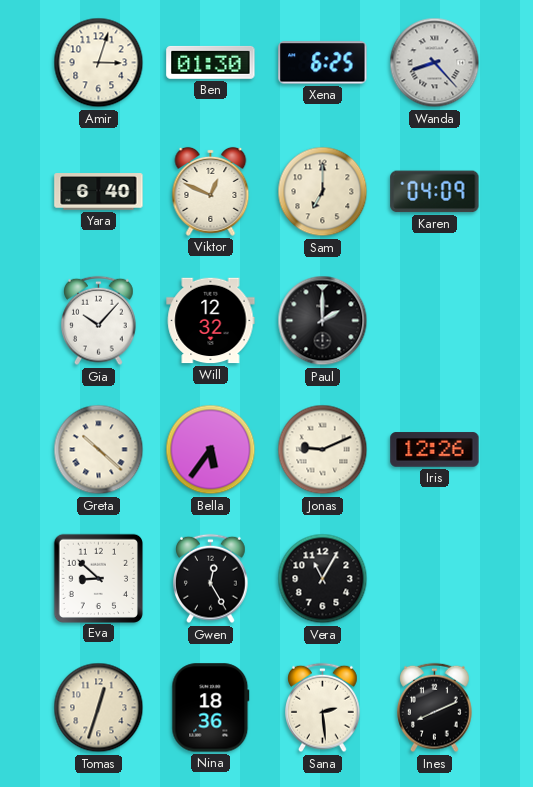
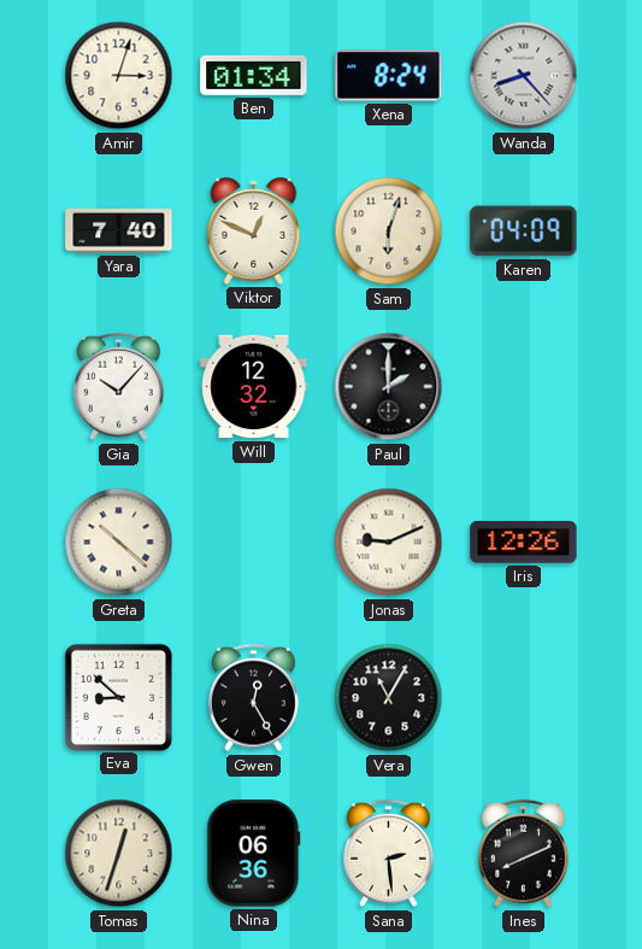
Ben: 01:30 -> 01:34 (254, 75)
Xena: 6:25 -> 8:24 (389, 76)
Yara: 6:40 -> 7:40 (119, 232)
Sam: 7:00 -> 6:03 (389, 232)
Bella: 5:36 -> none (211, 450)
Nina: 18:36 -> 06:36 (254, 854)
